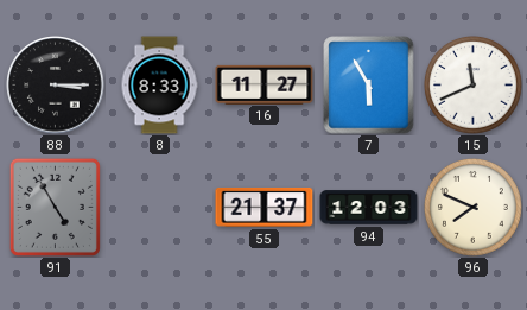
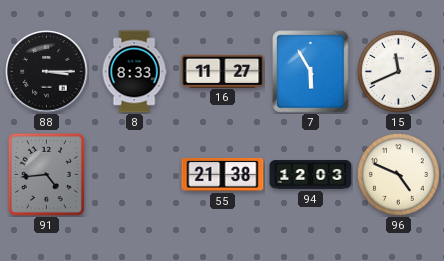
91: 4:55 -> 4:44 (46, 174)
55: 21:37 -> 21:38 (223, 174)
96: 7:49 -> 4:49 (399, 175)
